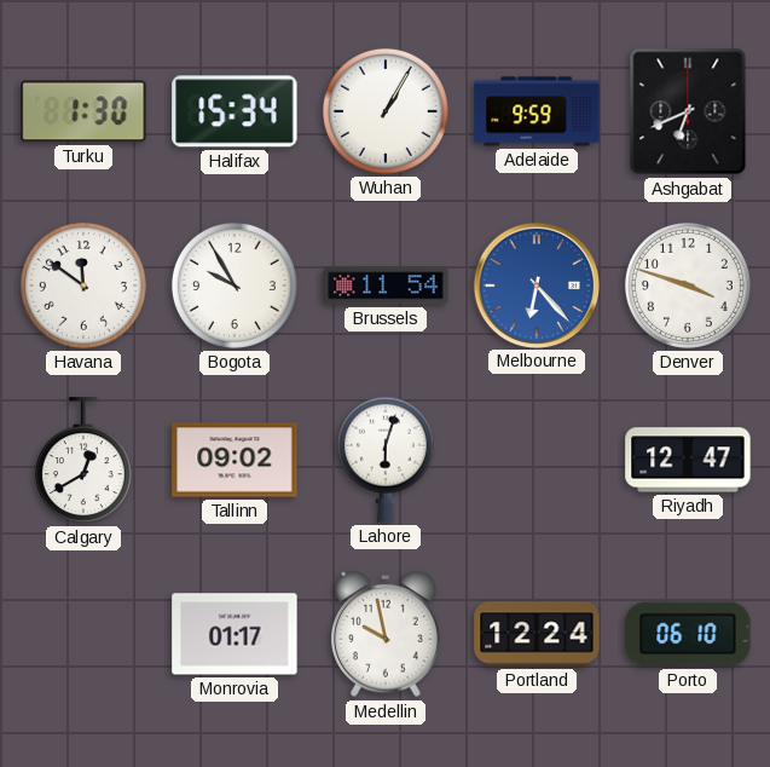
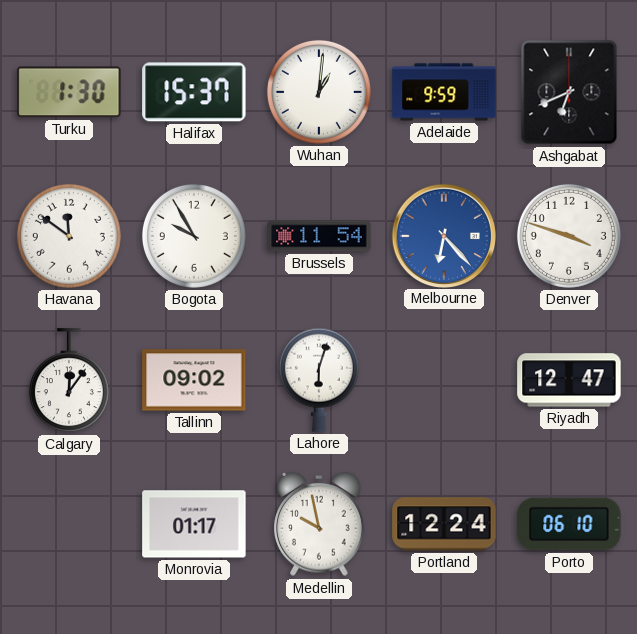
Halifax: 15:34 -> 15:37 (194, 92)
Wuhan: 1:05 -> 1:01 (319, 92)
Calgary: 12:40 -> 12:06 (69, 381)
